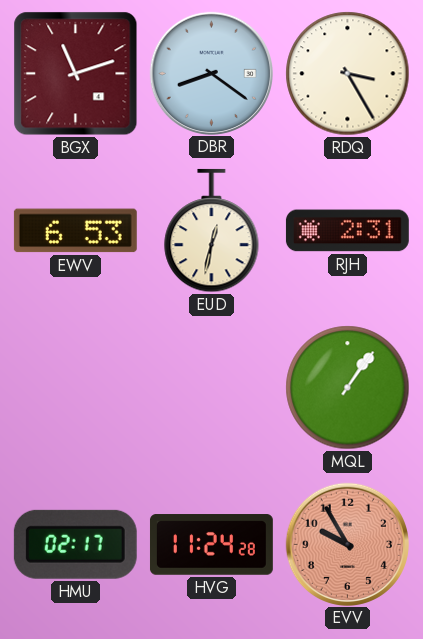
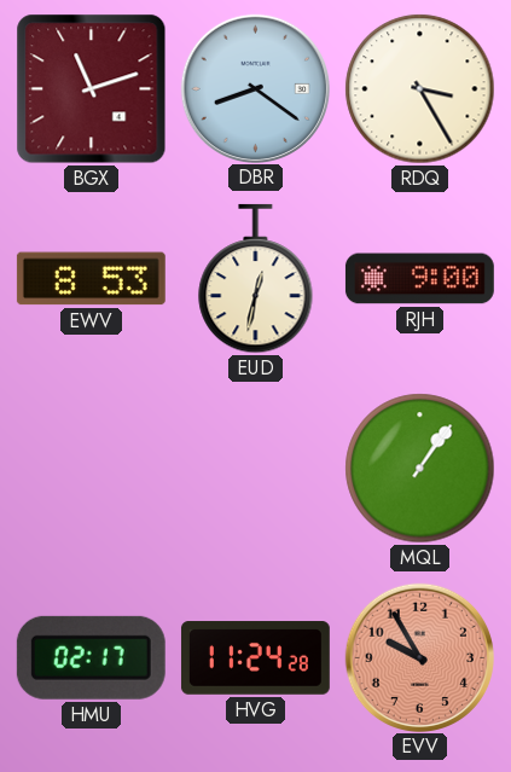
EWV: 6:53 -> 8:53 (91, 279)
RJH: 2:31 -> 9:00 (419, 279)
